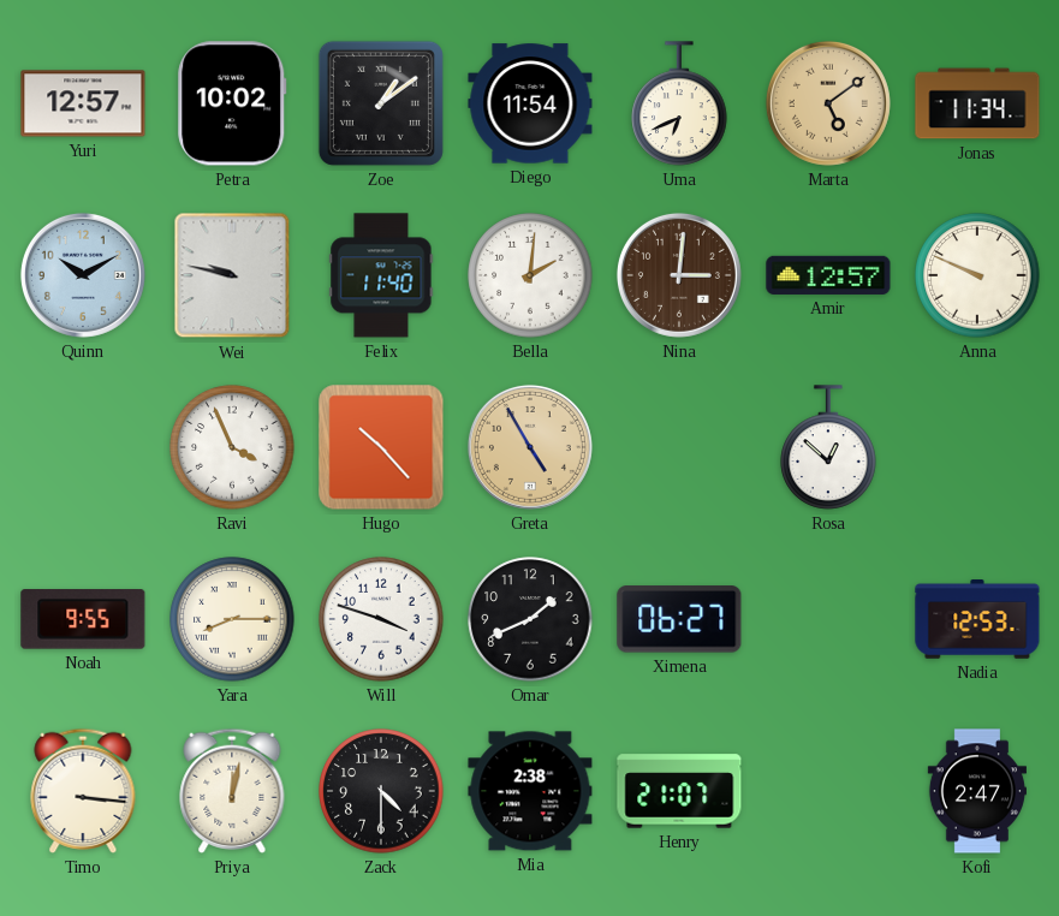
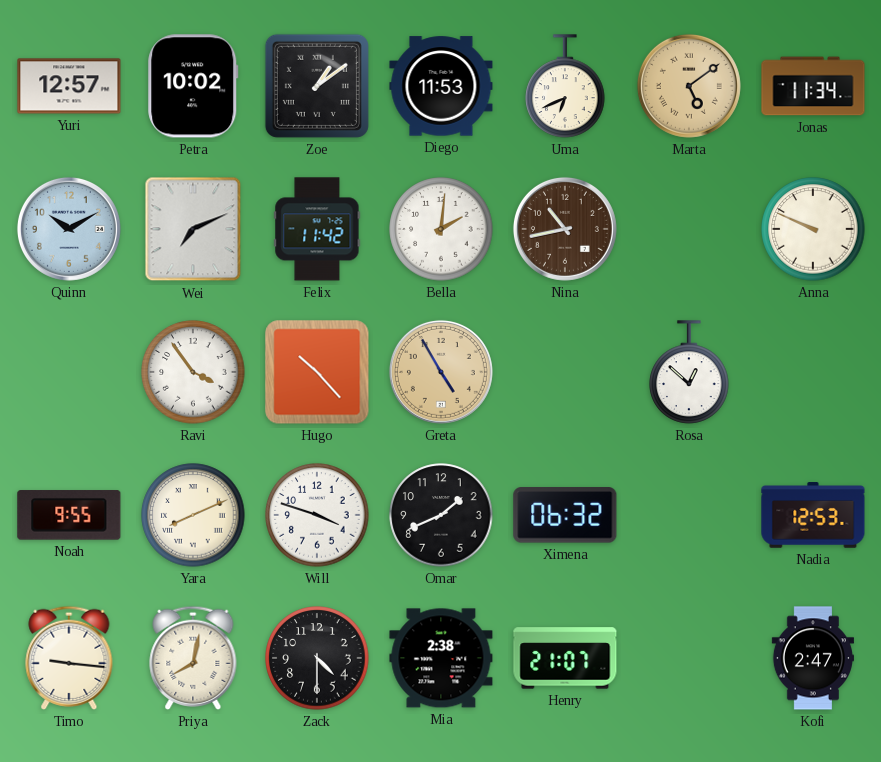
Diego: 11:54 -> 11:53 (441, 86)
Wei: 9:47 -> 7:11 (193, 229)
Felix: 11:40 -> 11:42 (317, 229)
Nina: 3:01 -> 10:43 (565, 229)
Amir: 12:57 -> none (828, 275)
Ravi: 3:56 -> 3:54 (193, 372)
Yara: 8:15 -> 8:11 (193, 515)
Ximena: 06:27 -> 06:32 (565, 515)
Timo: 3:16 -> 9:16 (69, 658)
Priya: 12:02 -> 8:02 (193, 658)
